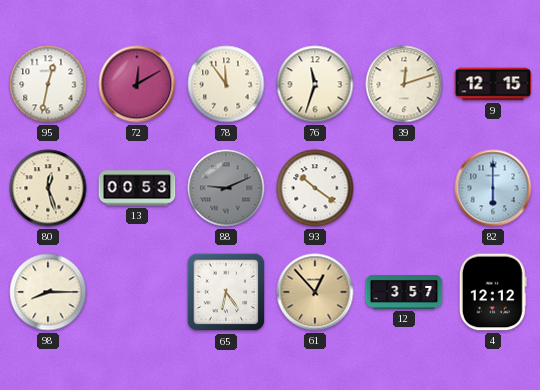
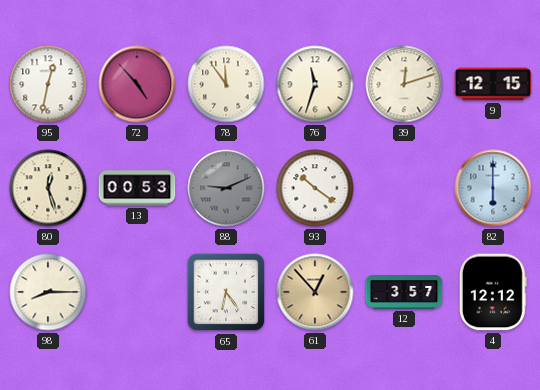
72: 12:10 -> 4:53 (137, 84)
